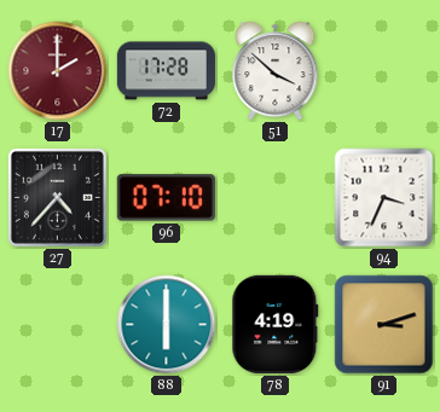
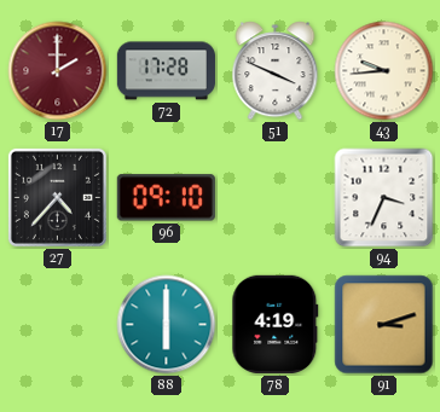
51: 3:52 -> 3:49 (276, 71)
43: none -> 9:44 (384, 71)
96: 07:10 -> 09:10 (166, 198)
